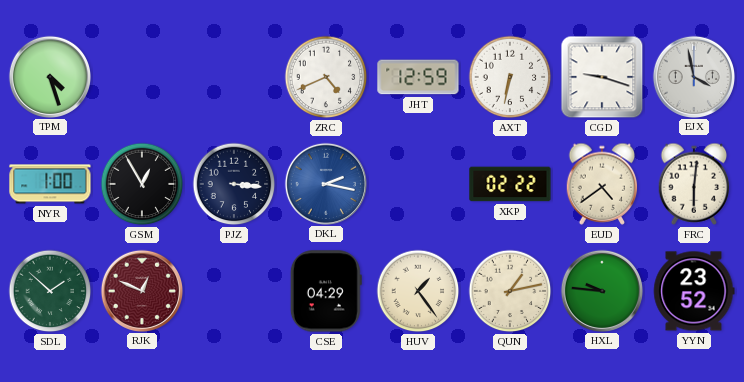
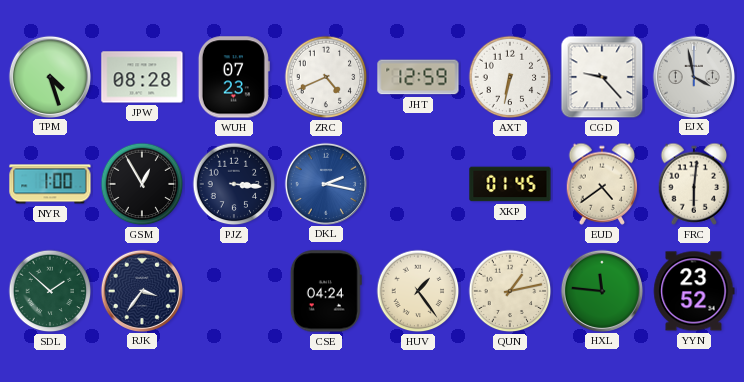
JPW: none -> 08:28 (142, 77)
WUH: none -> 07:23 (234, 77)
CGD: 9:18 -> 9:23 (602, 77)
XKP: 02:22 -> 01:45 (510, 184)
RJK: 12:49 -> 3:36 (141, 290)
RJK dial: burgundy -> navy (141, 290)
CSE: 04:29 -> 04:24 (326, 291)
HXL: 9:46 -> 11:46 (601, 290)
